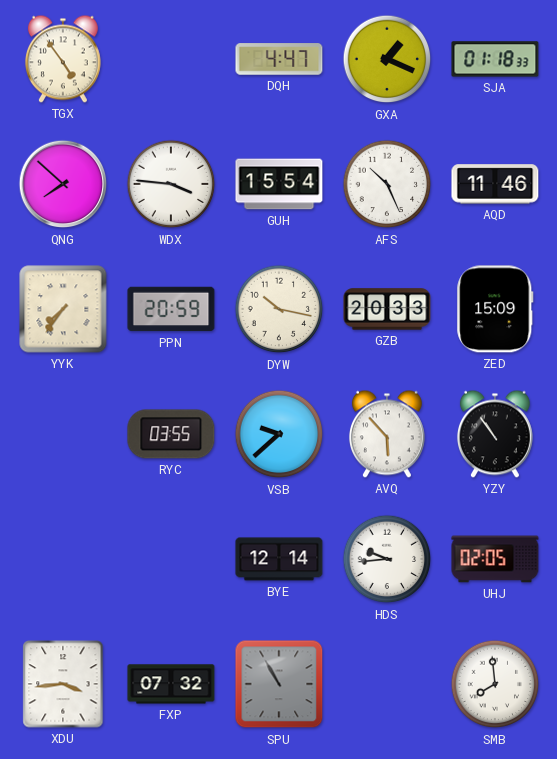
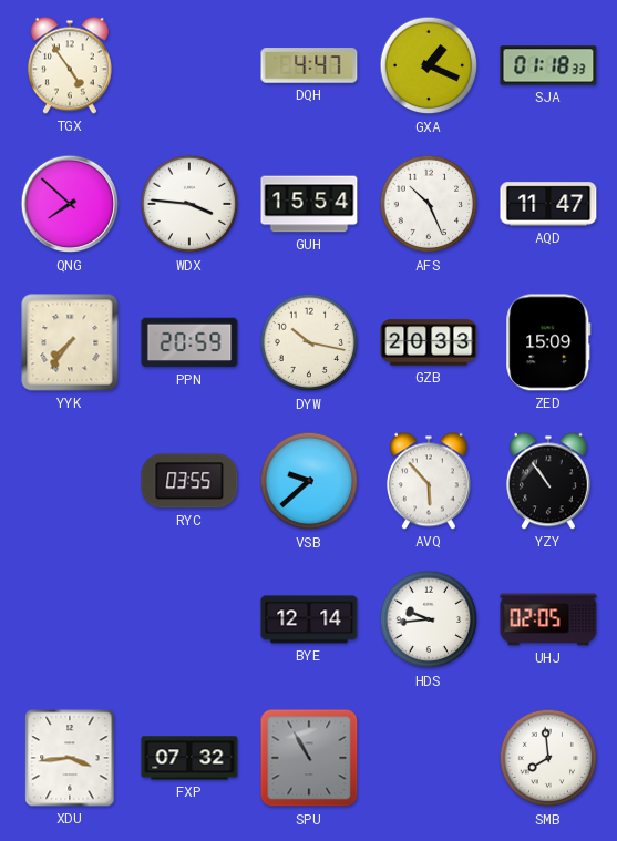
AQD: 11:46 -> 11:47 (548, 204)
